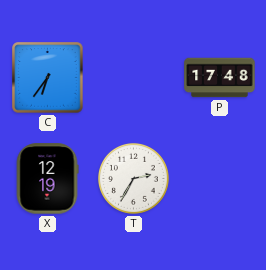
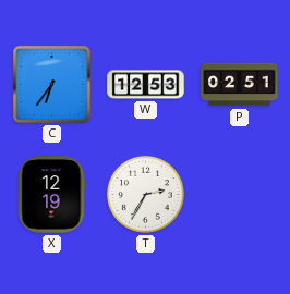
W: none -> 12:53 (146, 85)
P: 17:48 -> 02:51 (240, 85)
